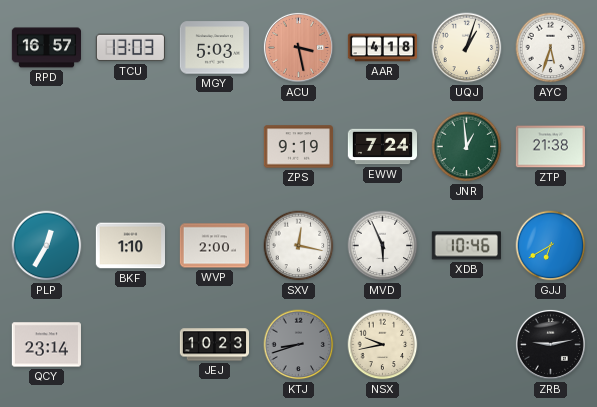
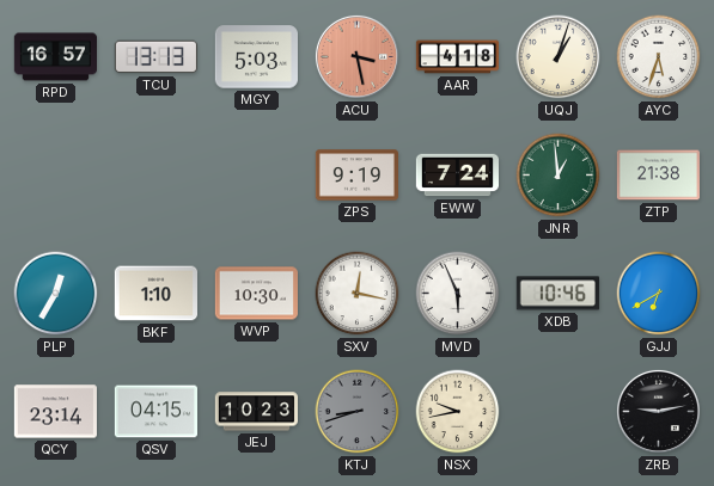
TCU: 13:03 -> 13:13 (155, 57)
WVP: 2:00 -> 10:30 (256, 294)
QSV: none -> 04:15 (155, 412)
